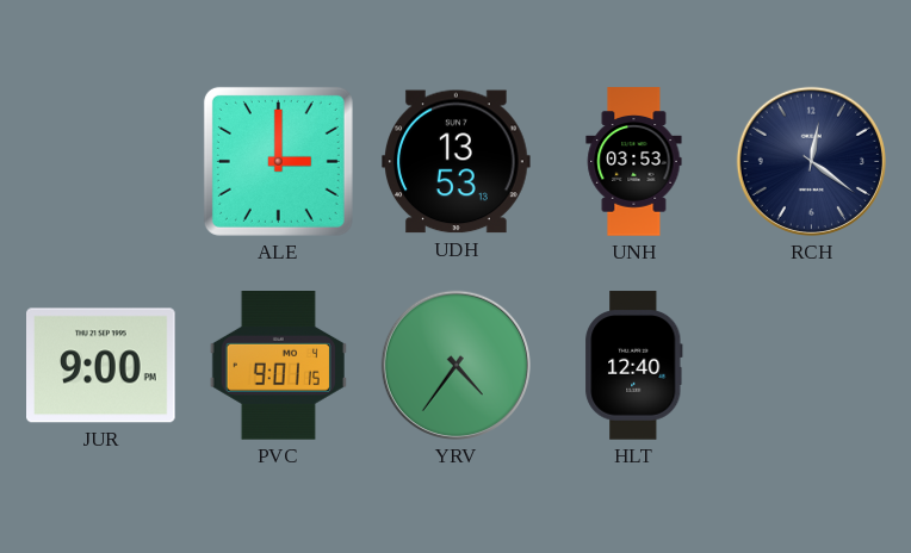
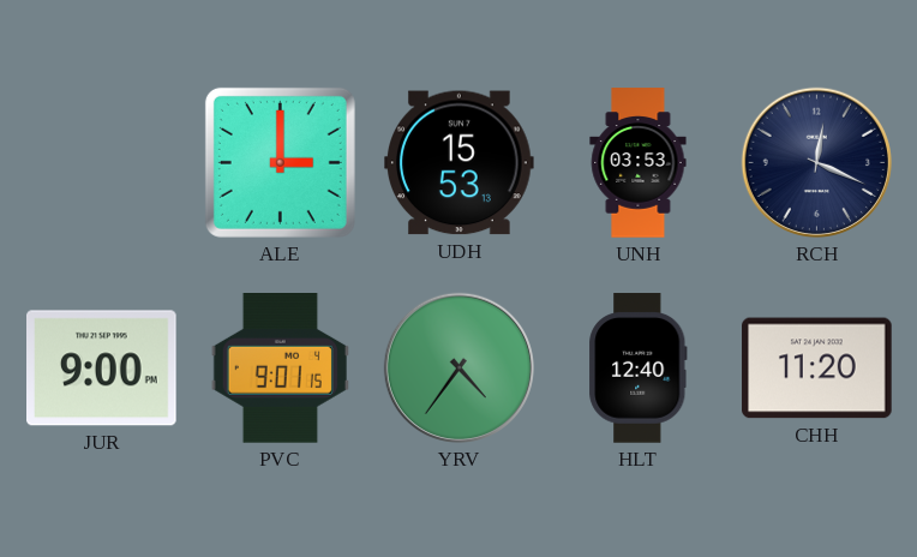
UDH: 13:53 -> 15:53 (460, 163)
RCH: 12:21 -> 12:19 (816, 162)
CHH: none -> 11:20 (817, 369)
